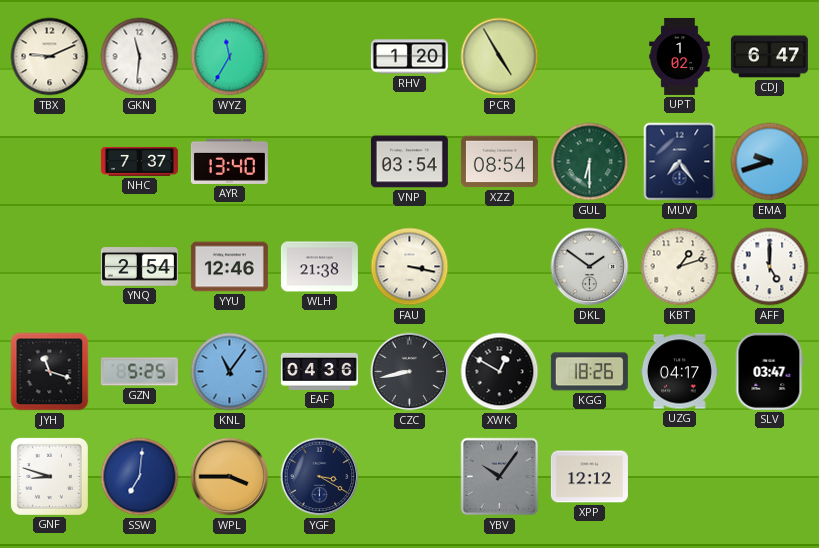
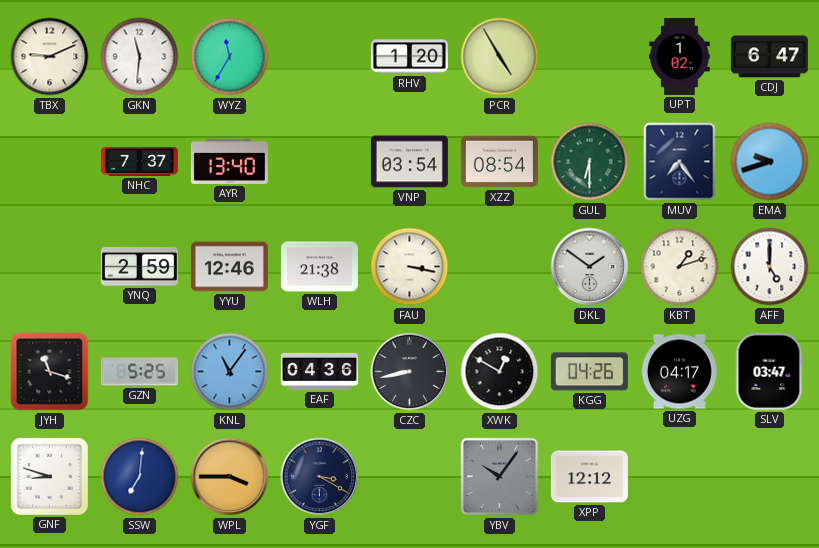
YNQ: 2:54 -> 2:59 (139, 267)
KGG: 18:26 -> 04:26 (589, 372)
